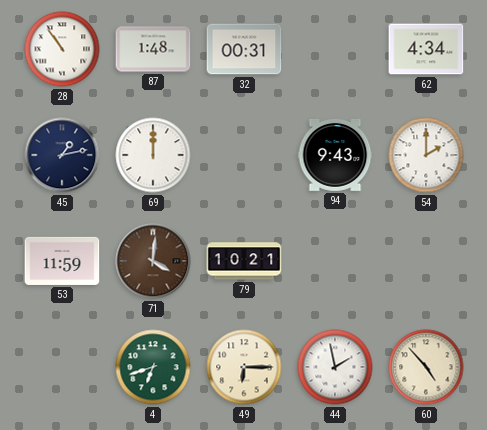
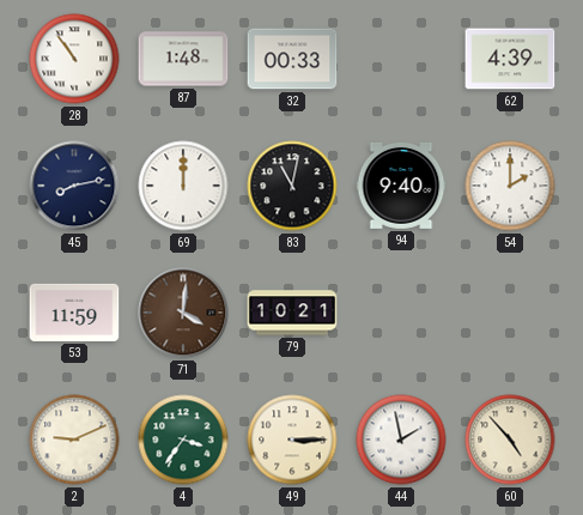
32: 00:31 -> 00:33 (292, 59)
62: 4:34 -> 4:39 (510, 59)
45: 1:13 -> 8:13 (74, 186)
83: none -> 11:02 (292, 186)
94: 9:43 -> 9:40 (401, 186)
2: none -> 9:11 (74, 440)
4: 6:42 -> 3:36 (183, 440)
49: 6:15 -> 3:15 (292, 440)
